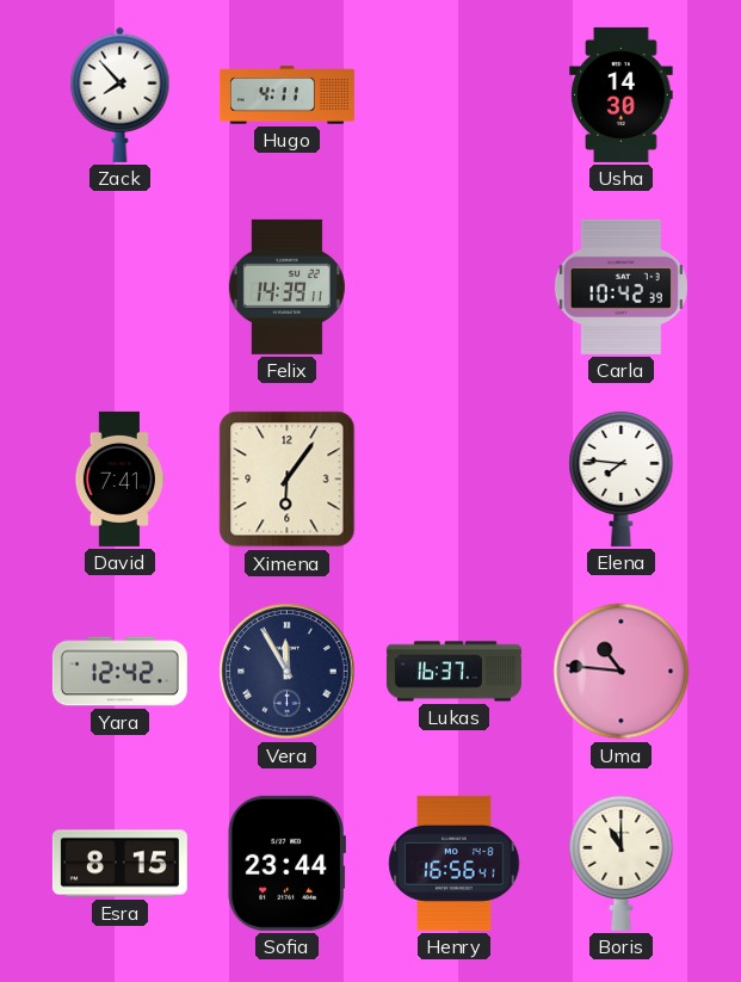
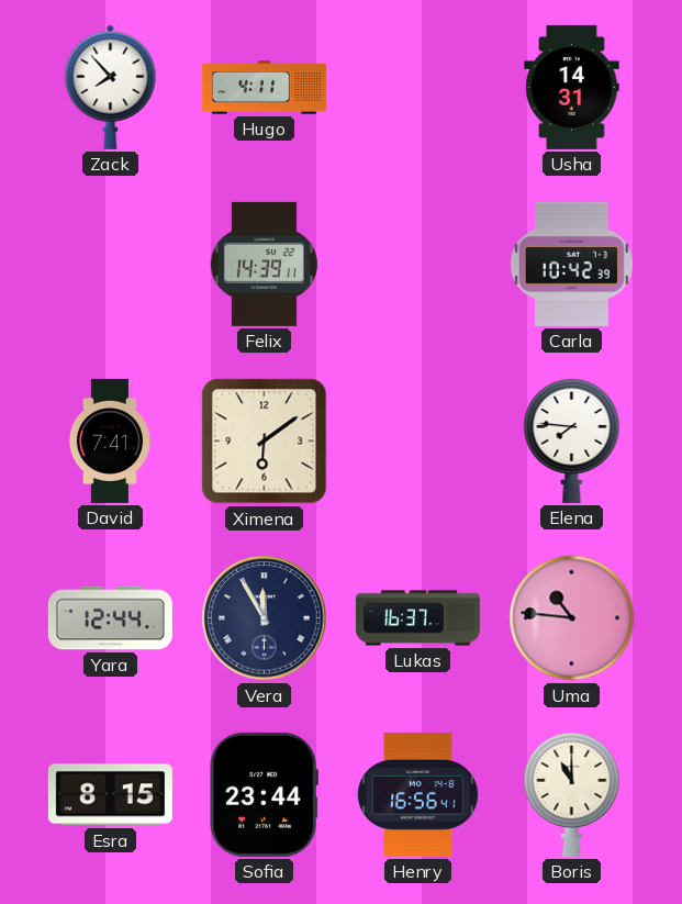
Usha: 14:30 -> 14:31 (572, 87)
Ximena: 6:06 -> 6:09 (265, 442)
Yara: 12:42 -> 12:44 (110, 618)
